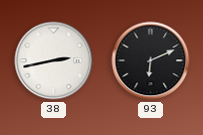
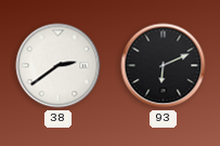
38: 2:43 -> 2:39 (59, 66)
